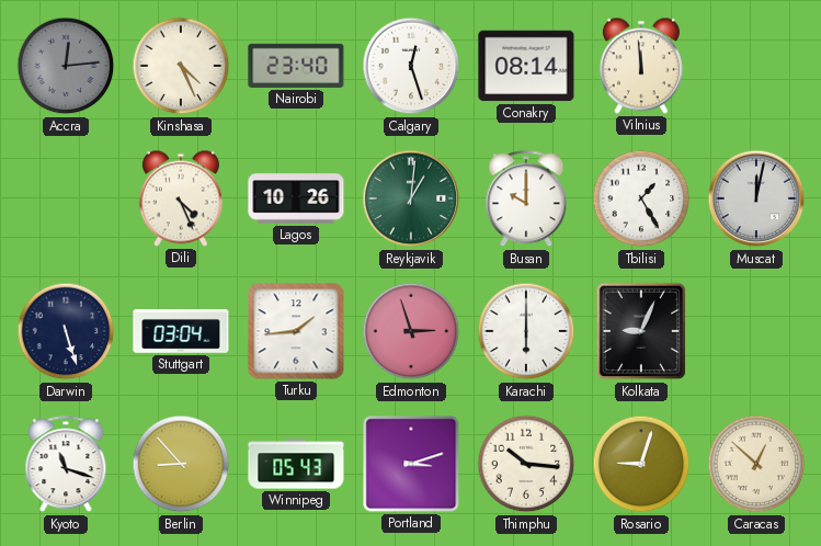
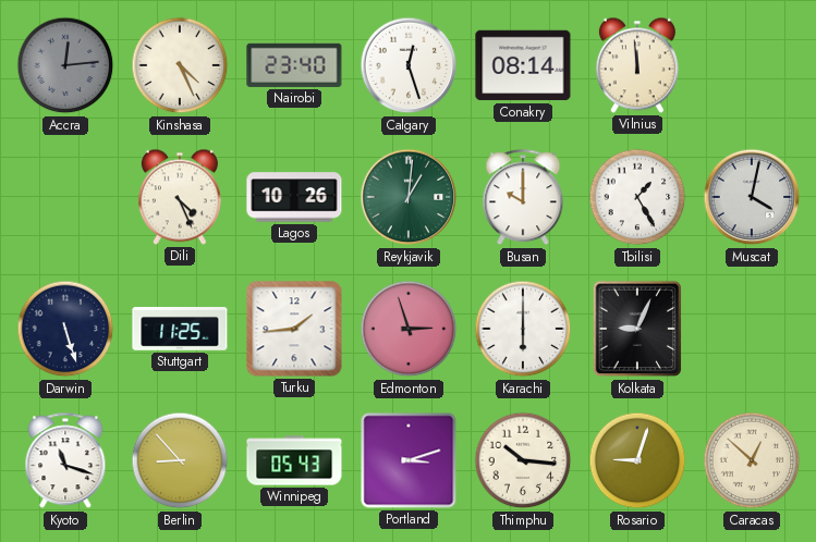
Muscat: 12:02 -> 4:02 (752, 197)
Stuttgart: 03:04 -> 11:25 (180, 329)
